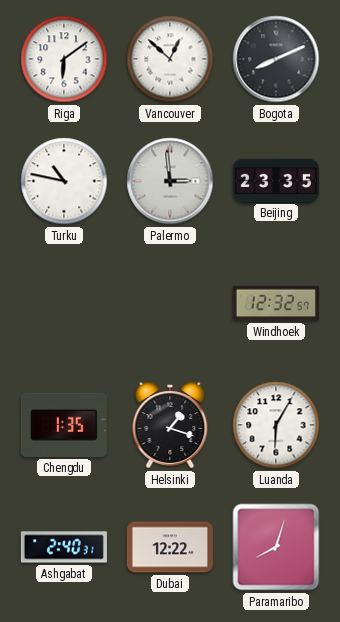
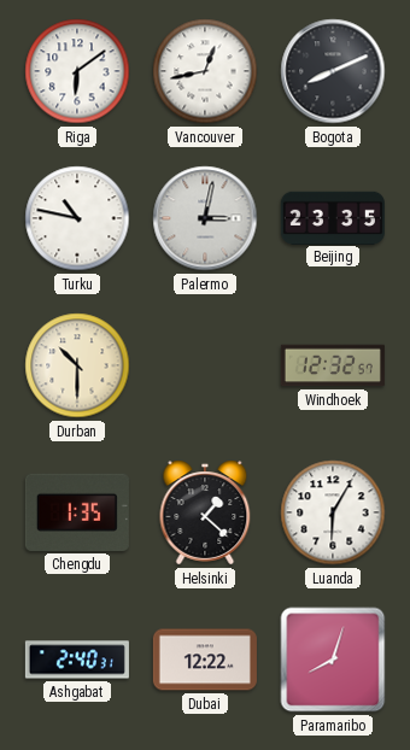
Vancouver: 12:52 -> 12:43 (205, 71)
Palermo: 2:59 -> 3:02 (205, 218)
Durban: none -> 10:30 (77, 365)
Helsinki: 1:18 -> 1:22 (205, 512)
